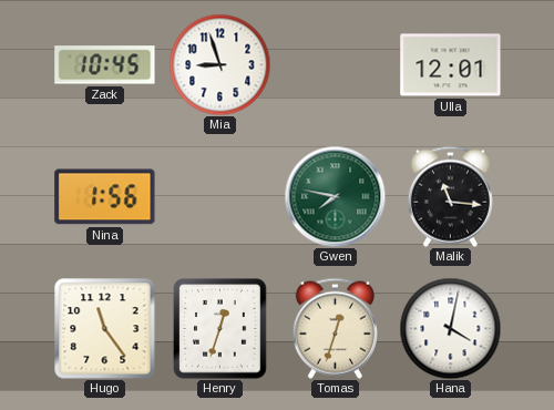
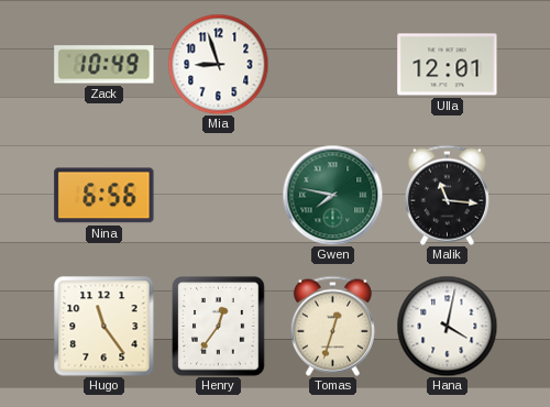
Zack: 10:45 -> 10:49 (105, 65)
Nina: 1:56 -> 6:56 (105, 196)
Henry: 12:33 -> 12:36 (219, 327)
